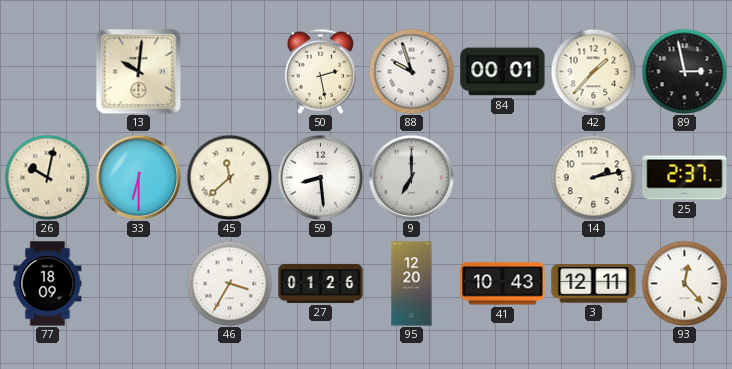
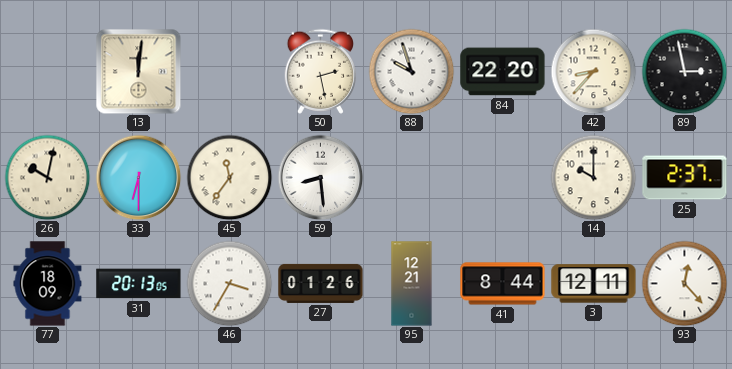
13: 10:01 -> 12:01 (138, 71)
84: 00:01 -> 22:20 (503, 72)
42: 1:37 -> 8:37 (593, 71)
45: 11:38 -> 11:36 (229, 177)
9: 7:00 -> none (411, 177)
14: 2:13 -> 10:00 (593, 177)
31: none -> 20:13 (139, 284)
95: 12:20 -> 12:21 (412, 284)
41: 10:43 -> 8:44 (503, 284)
